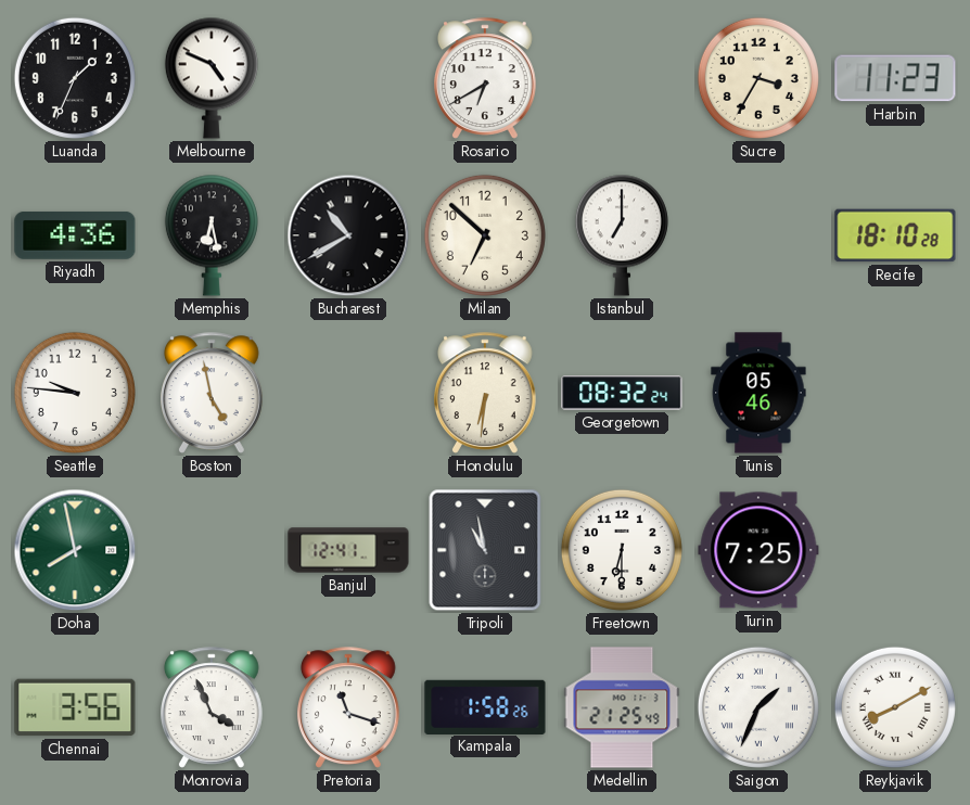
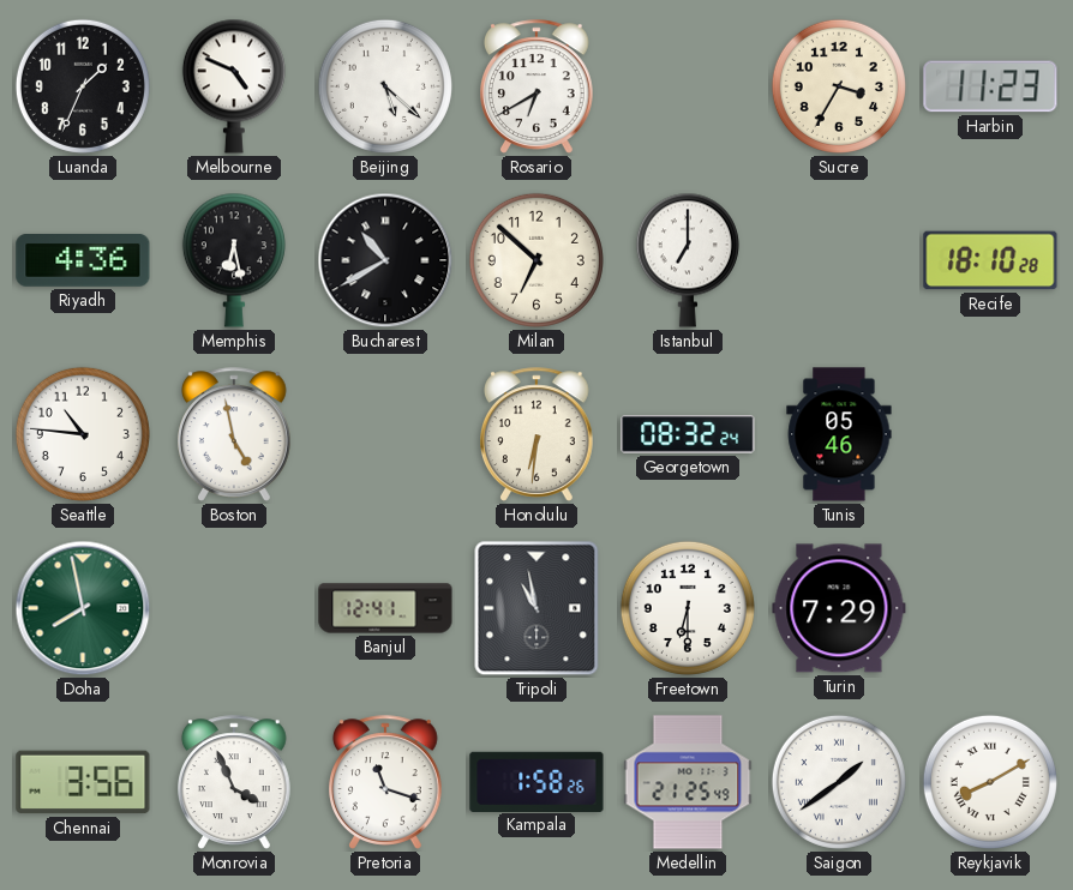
Beijing: none -> 5:22 (385, 86)
Seattle: 9:46 -> 10:46 (83, 434)
Turin: 7:25 -> 7:29 (839, 608)
Saigon: 1:34 -> 1:39 (839, 782)
